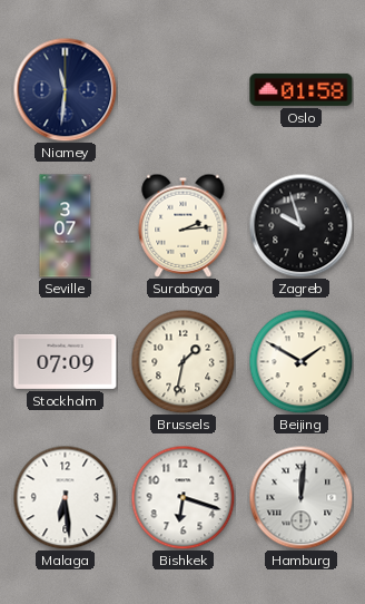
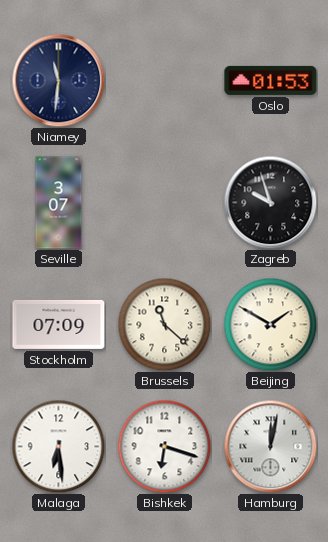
Oslo: 01:58 -> 01:53 (271, 80)
Surabaya: 2:14 -> none (184, 225)
Brussels: 1:32 -> 11:22 (164, 324)
Hamburg: 12:01 -> 12:02 (270, 446)
